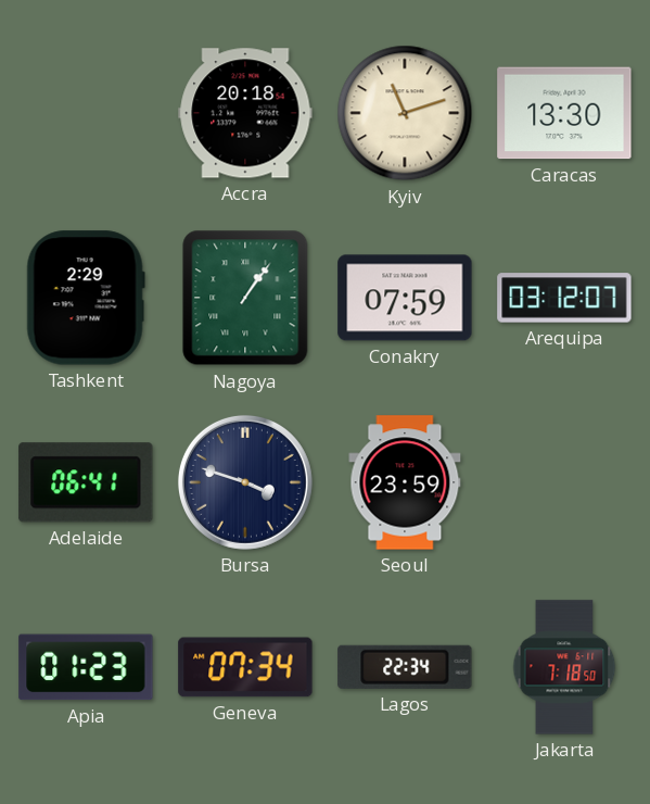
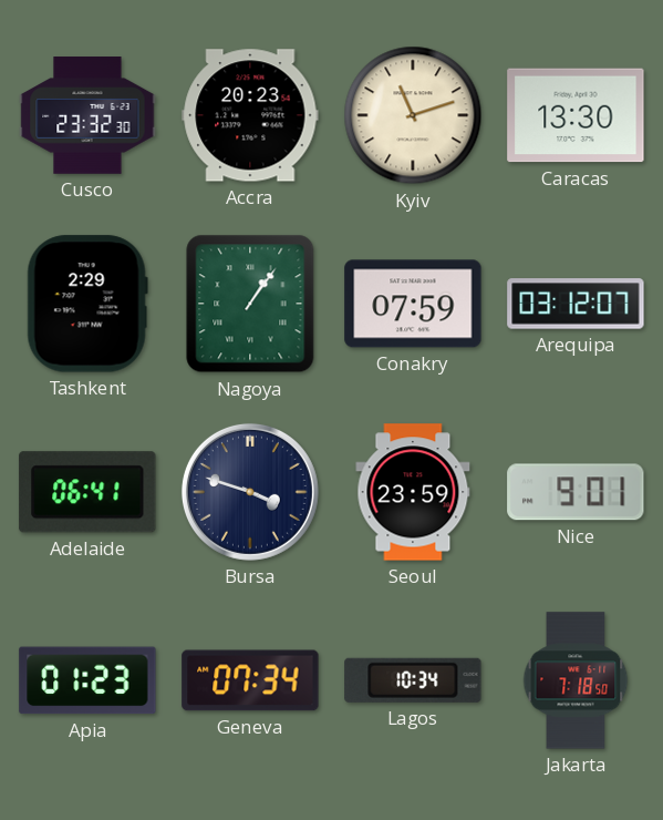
Cusco: none -> 23:32 (87, 115)
Accra: 20:18 -> 20:23 (250, 115)
Nice: none -> 9:01 (576, 492)
Lagos: 22:34 -> 10:34 (413, 680)
